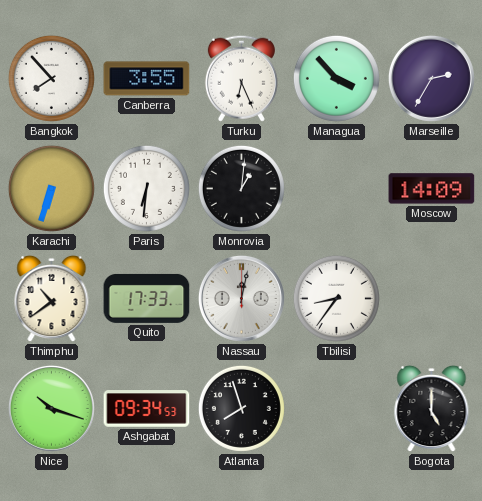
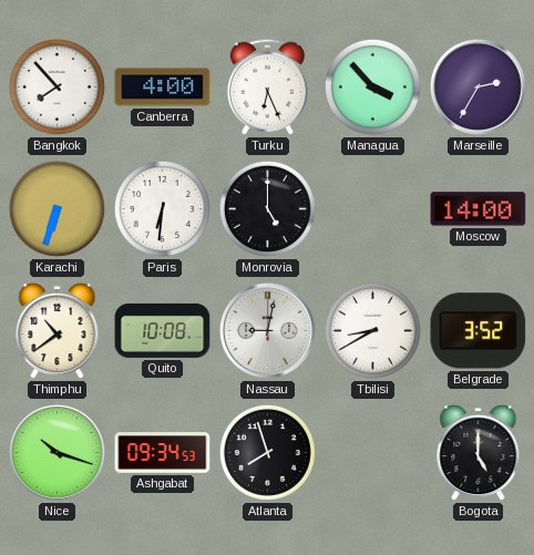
Canberra: 3:55 -> 4:00 (163, 88)
Monrovia: 1:01 -> 5:00 (267, 208)
Moscow: 14:09 -> 14:00 (479, 209)
Quito: 17:33 -> 10:08 (163, 330)
Nassau: 12:02 -> 9:02 (267, 330)
Tbilisi: 8:36 -> 8:40 (372, 330)
Belgrade: none -> 3:52 (479, 331)
